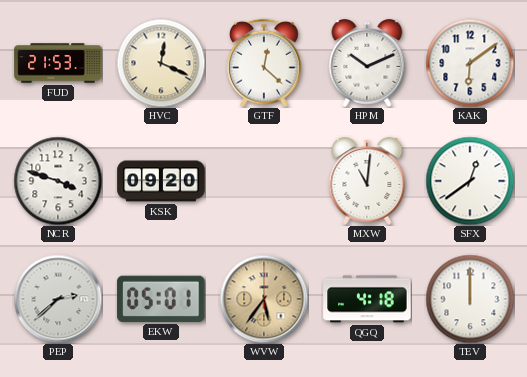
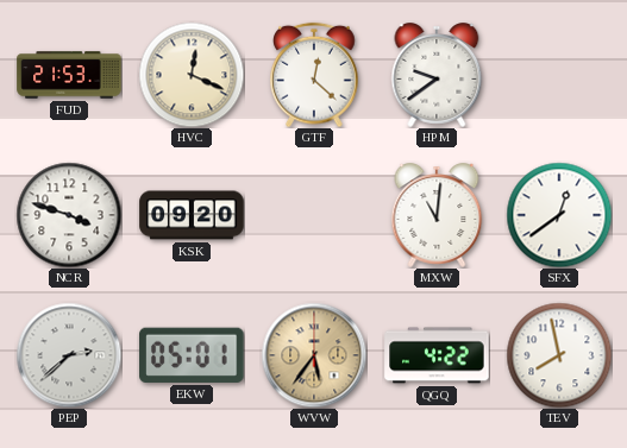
HPM: 10:11 -> 9:39 (437, 75)
KAK: 6:09 -> none (470, 63)
QGQ: 4:18 -> 4:22 (437, 355)
TEV: 12:00 -> 7:58 (559, 355)
